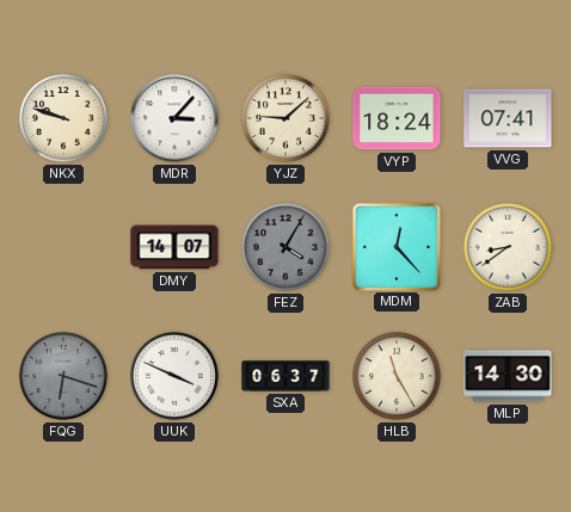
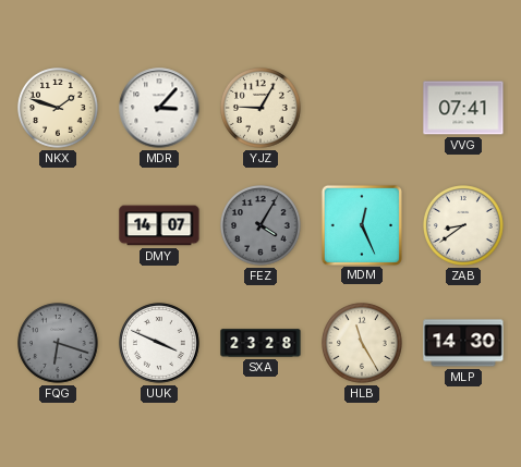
NKX: 9:48 -> 1:48 (59, 109)
YJZ: 9:08 -> 9:05 (262, 109)
VYP: 18:24 -> none (397, 118)
MDM: 12:23 -> 12:26 (361, 224)
SXA: 06:37 -> 23:28 (260, 343)
